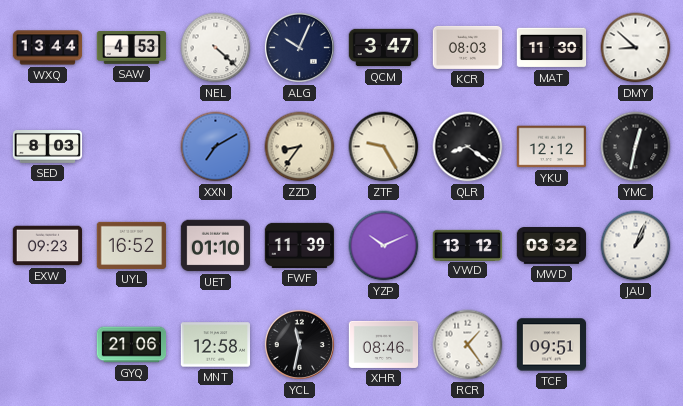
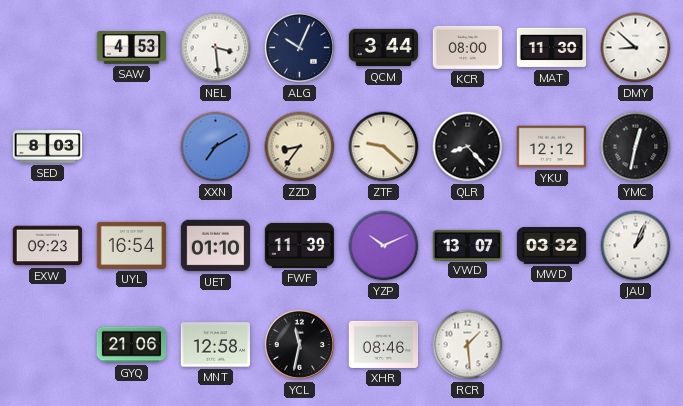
WXQ: 13:44 -> none (48, 48)
NEL: 4:22 -> 3:29 (216, 48)
QCM: 3:47 -> 3:44 (384, 48)
KCR: 08:03 -> 08:00 (468, 47)
ZTF: 9:25 -> 9:22 (384, 147)
QLR: 8:21 -> 8:23 (468, 147)
UYL: 16:52 -> 16:54 (132, 245)
VWD: 13:12 -> 13:07 (468, 245)
RCR: 1:24 -> 1:29 (468, 345)
TCF: 09:51 -> none (552, 345)
